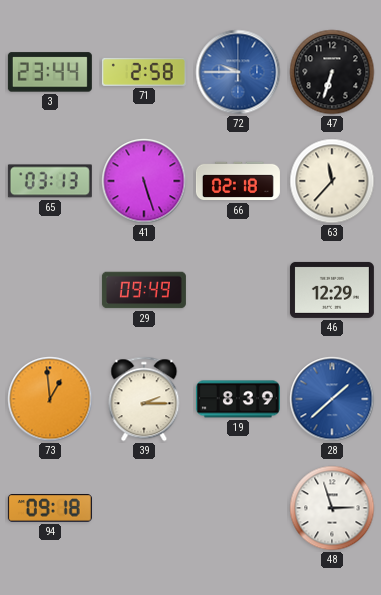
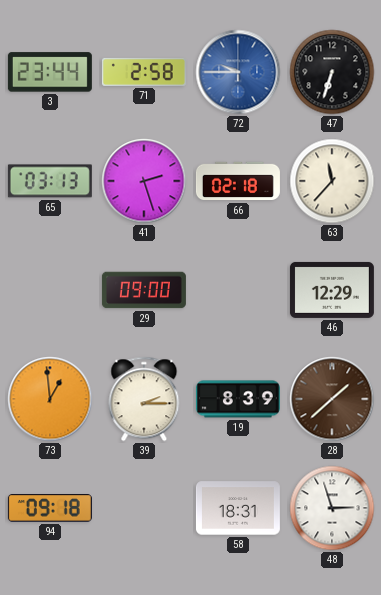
41: 5:27 -> 2:27 (144, 181)
29: 09:49 -> 09:00 (144, 290)
28 dial: blue -> brown (332, 399)
58: none -> 18:31 (238, 508)
